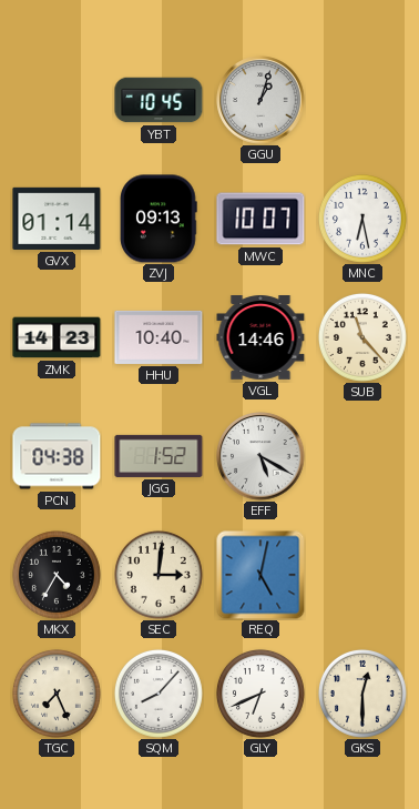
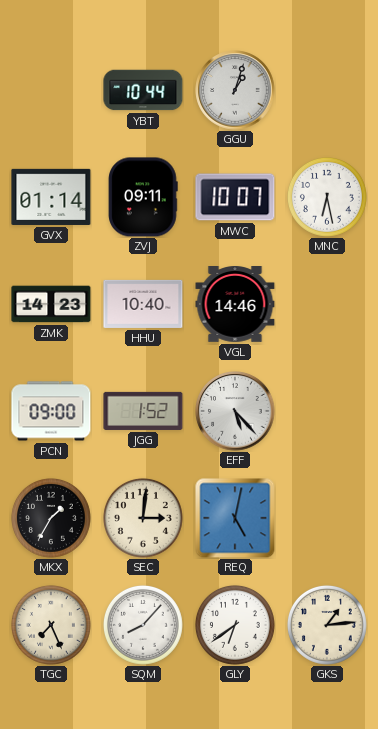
YBT: 10:45 -> 10:44 (143, 90)
ZVJ: 09:13 -> 09:11 (143, 197)
SUB: 11:23 -> none (362, 337)
PCN: 04:38 -> 09:00 (51, 411)
EFF: 5:20 -> 5:23 (235, 411)
MKX: 4:35 -> 1:35 (51, 518)
GLY: 6:41 -> 6:39 (235, 625)
GKS: 12:30 -> 1:14 (327, 625)
